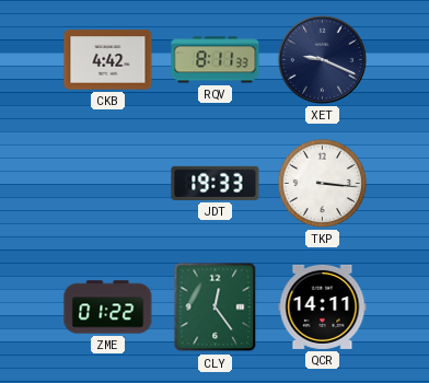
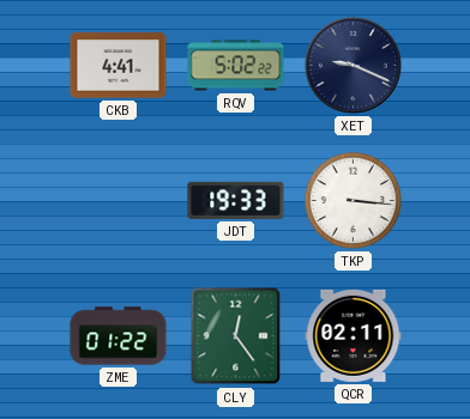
CKB: 4:42 -> 4:41 (119, 66)
RQV: 8:11 -> 5:02 (236, 66)
QCR: 14:11 -> 02:11 (354, 335)
